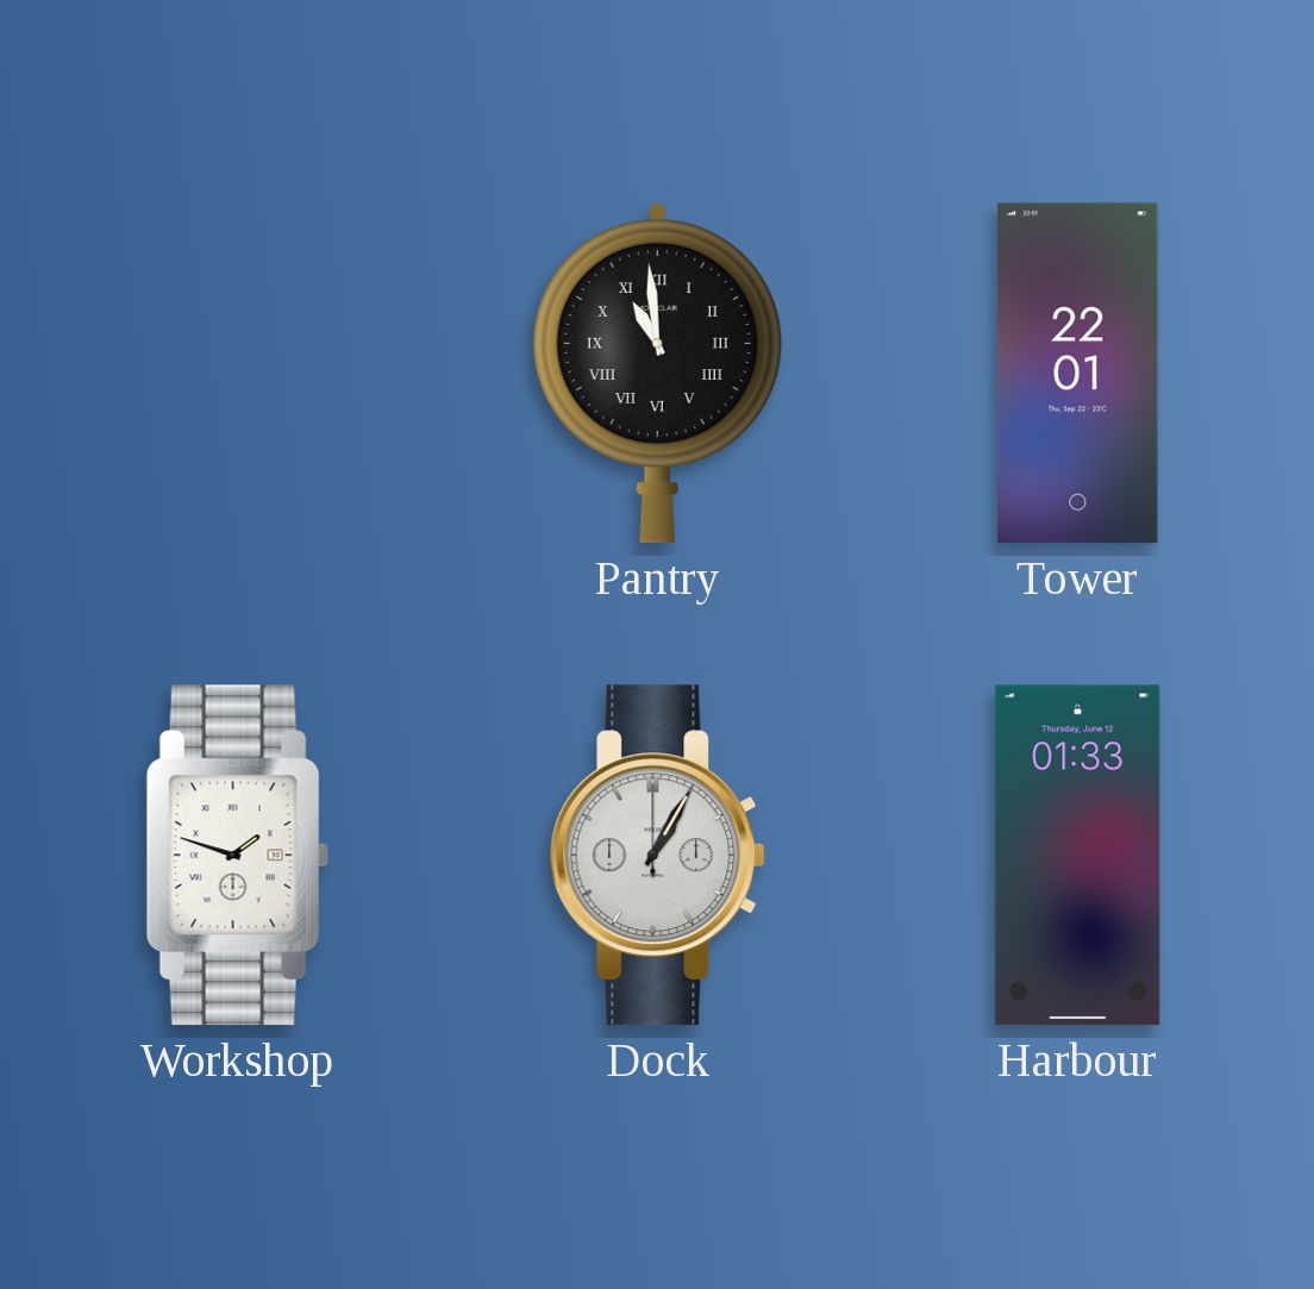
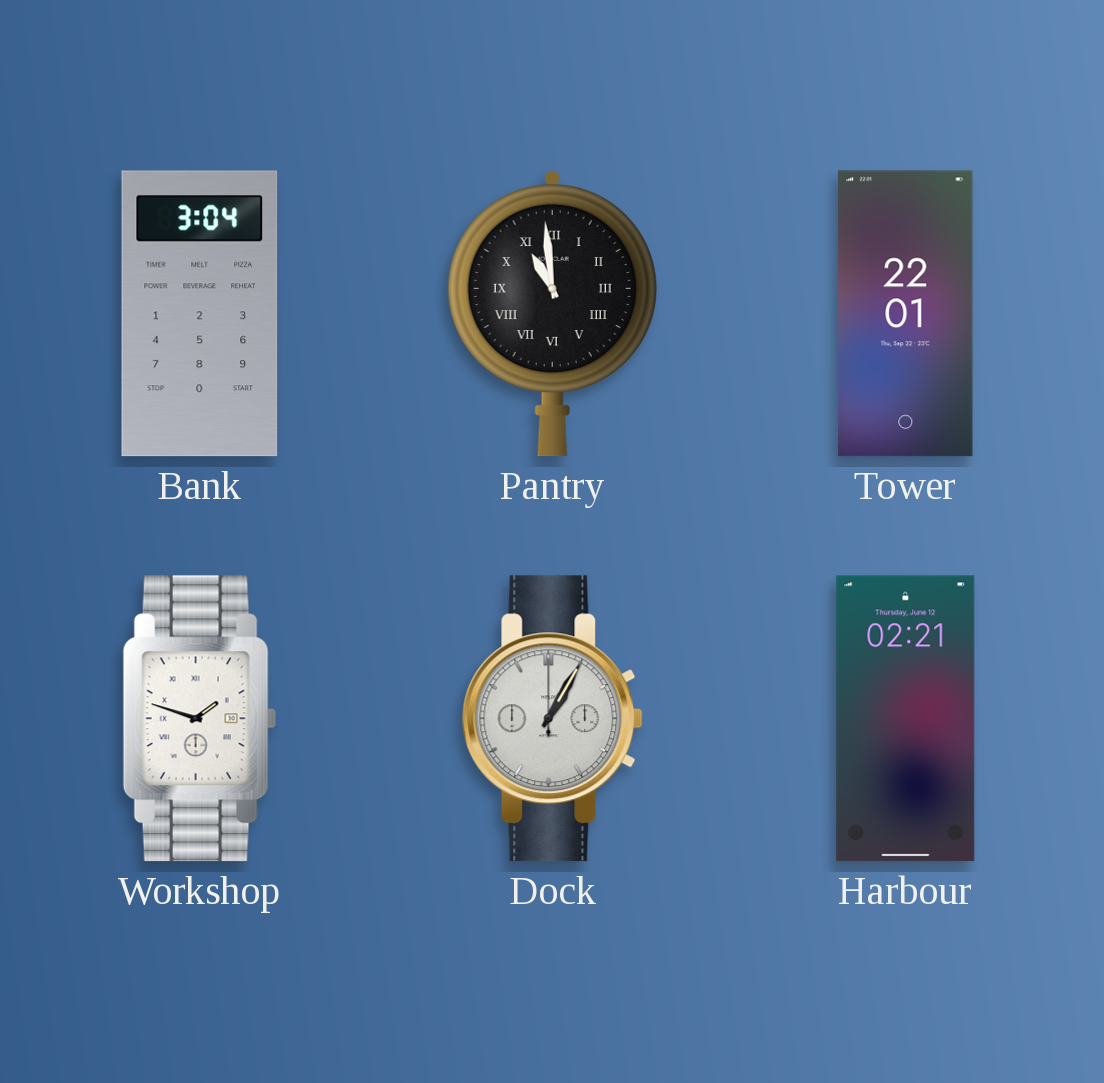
Bank: none -> 3:04 (200, 314)
Harbour: 01:33 -> 02:21 (906, 719)
